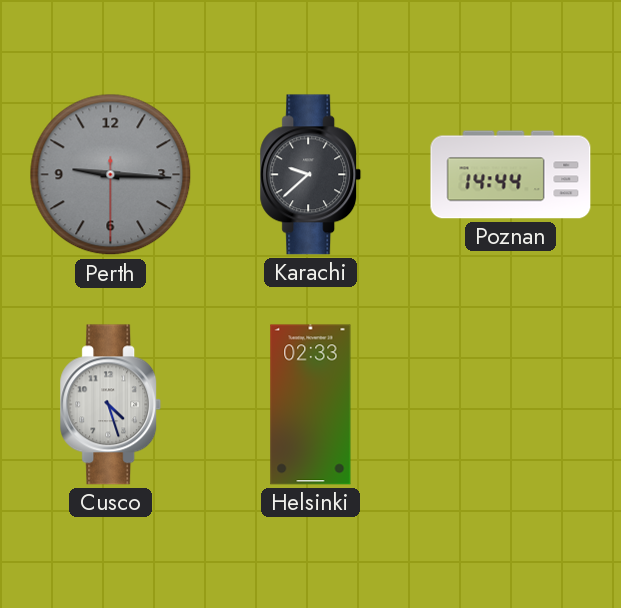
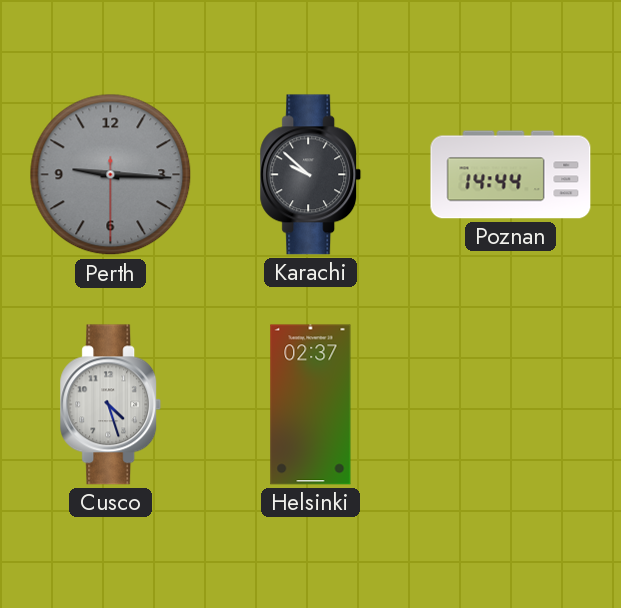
Karachi: 9:38 -> 9:52 (311, 175)
Helsinki: 02:33 -> 02:37 (311, 405)
